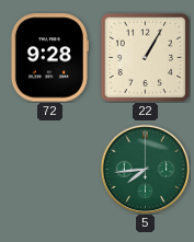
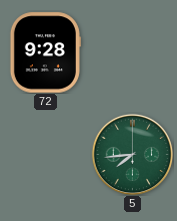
22: 1:05 -> none (145, 57)
